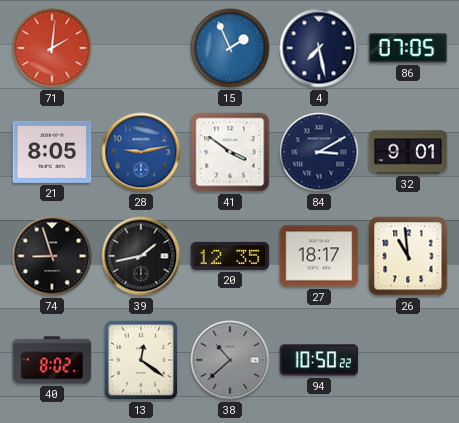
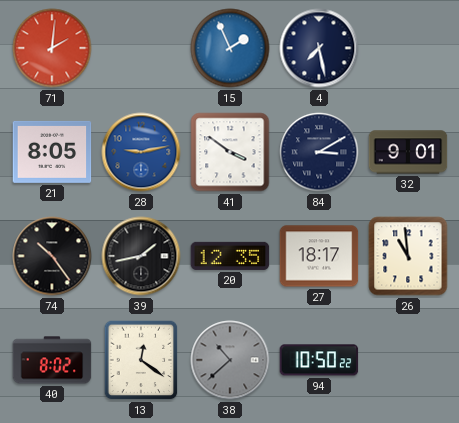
86: 07:05 -> none (408, 48)
74: 8:57 -> 10:24 (52, 256)
